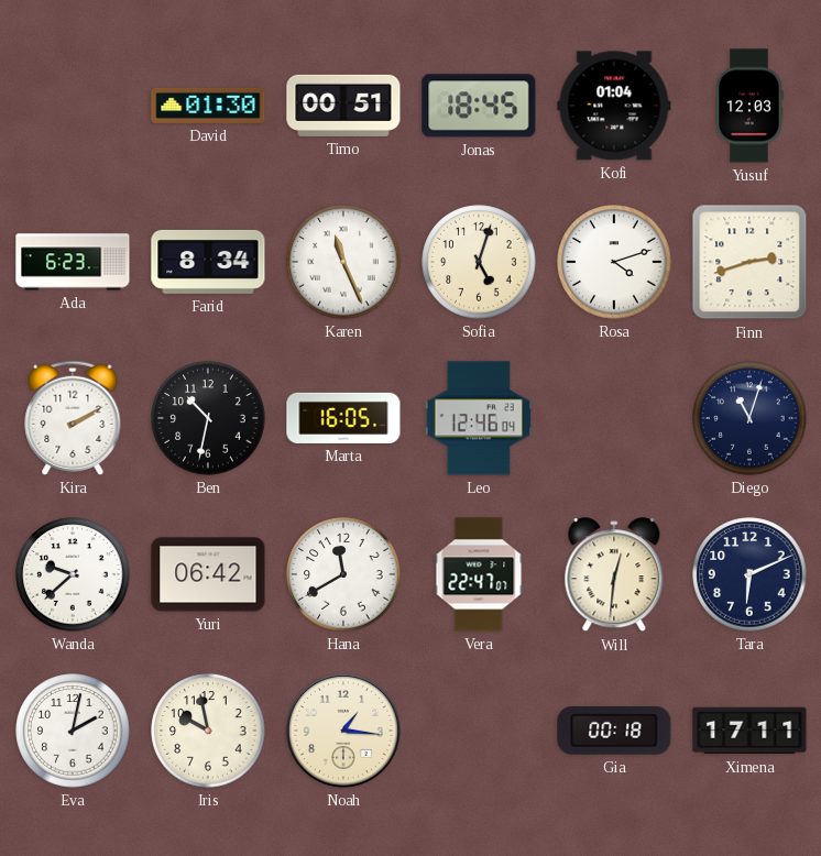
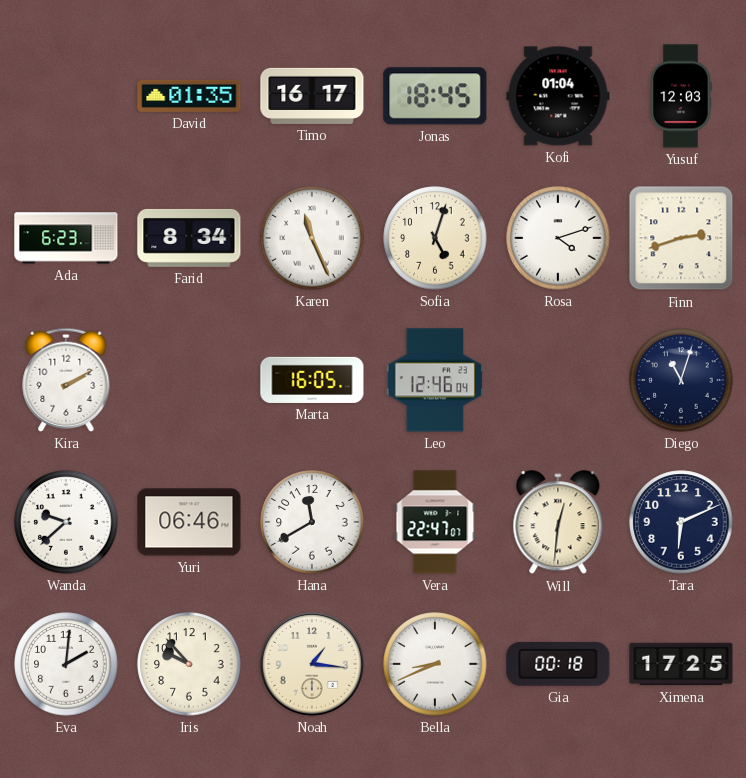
David: 01:30 -> 01:35 (189, 96)
Timo: 00:51 -> 16:17 (312, 96)
Ben: 10:32 -> none (208, 418)
Yuri: 06:42 -> 06:46 (189, 522)
Eva: 2:02 -> 2:01 (66, 664)
Iris: 9:58 -> 9:53 (189, 664)
Bella: none -> 8:41 (435, 664)
Ximena: 17:11 -> 17:25 (681, 664)
